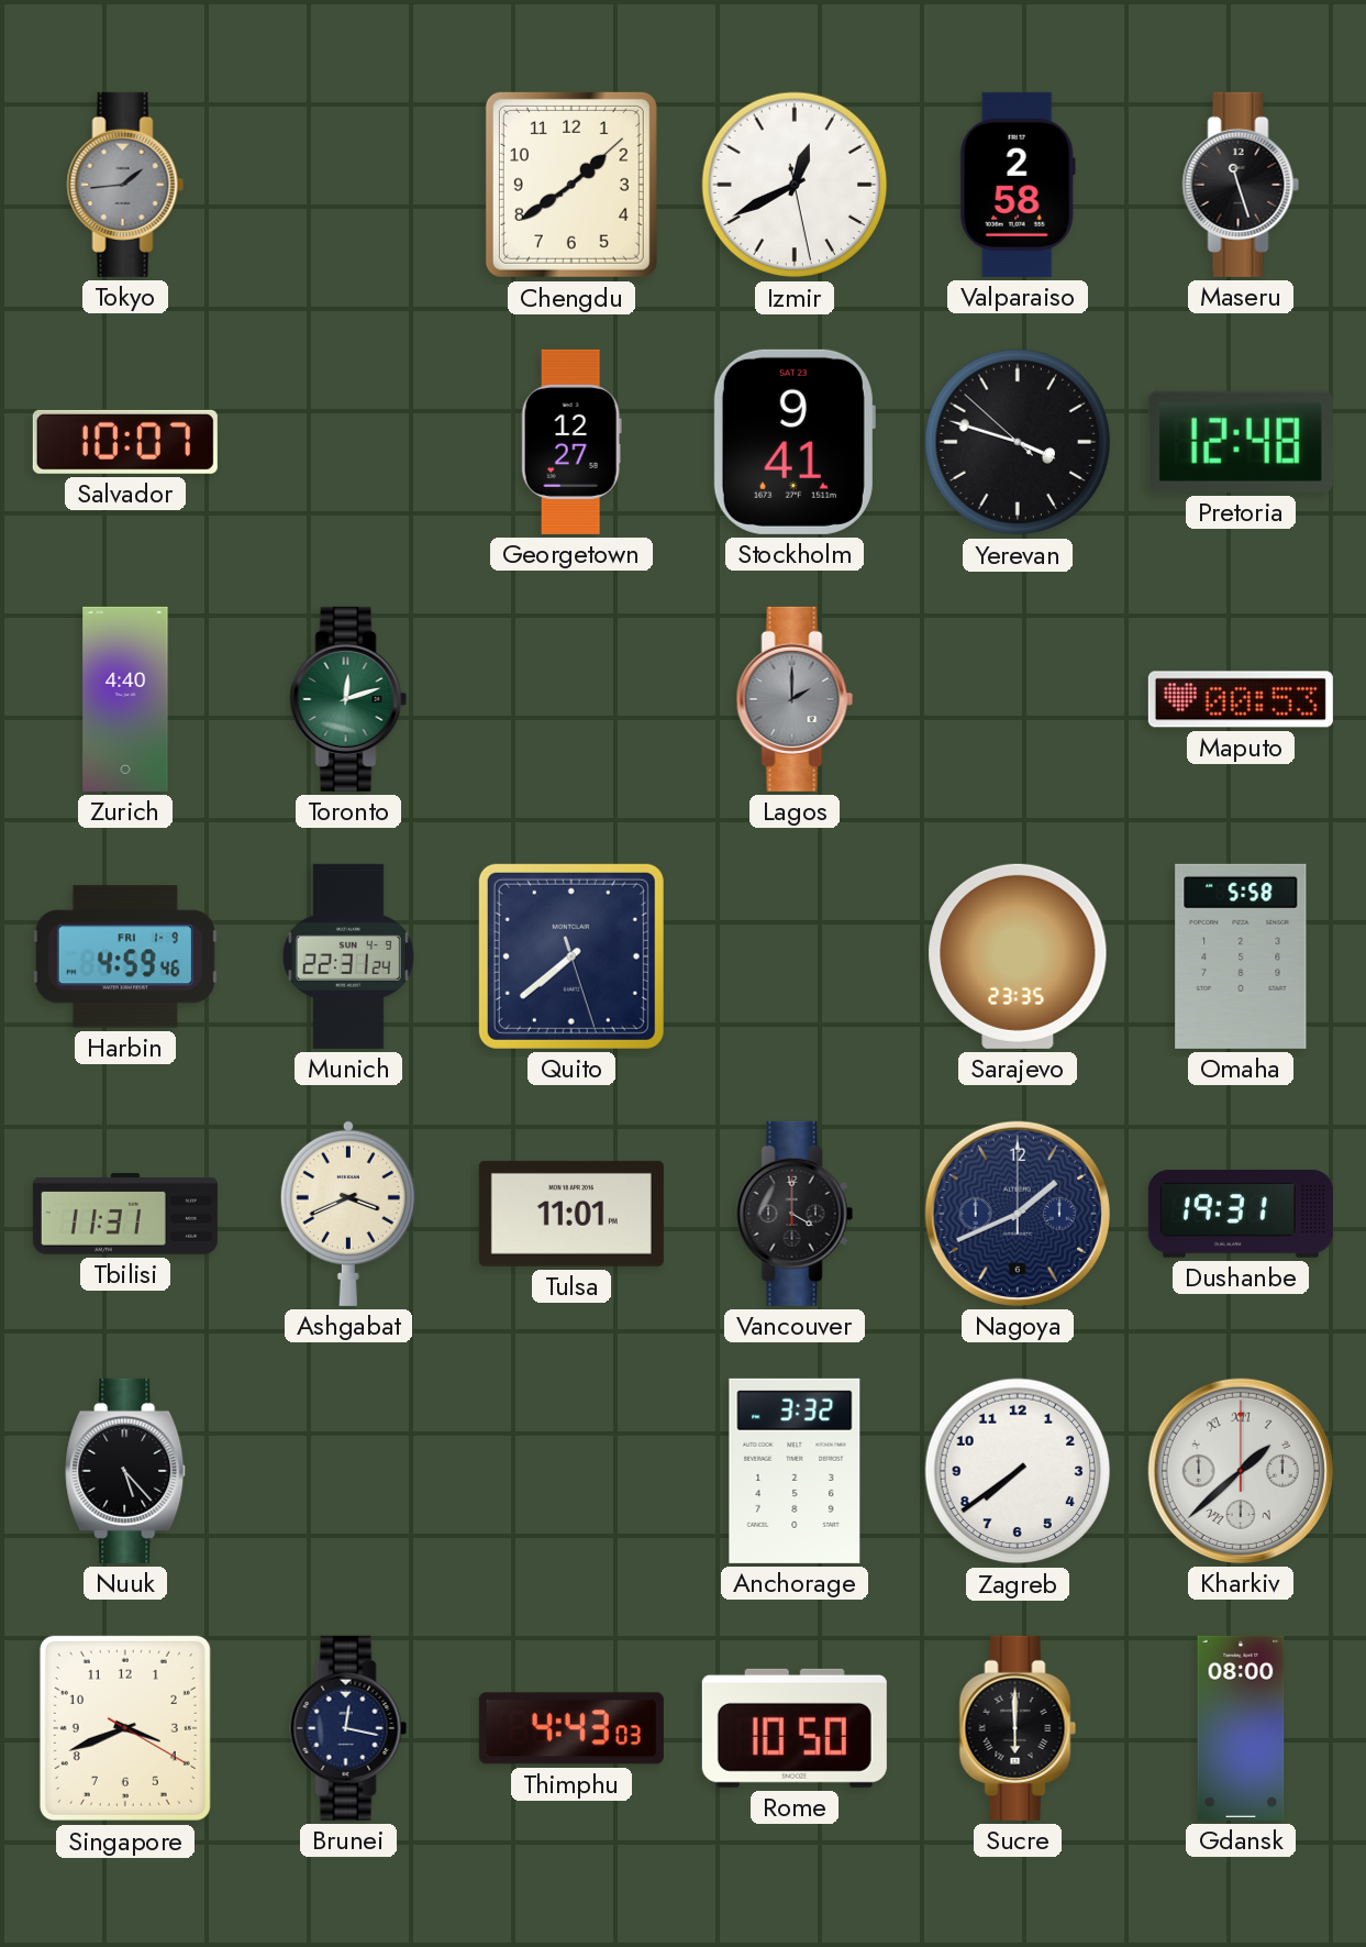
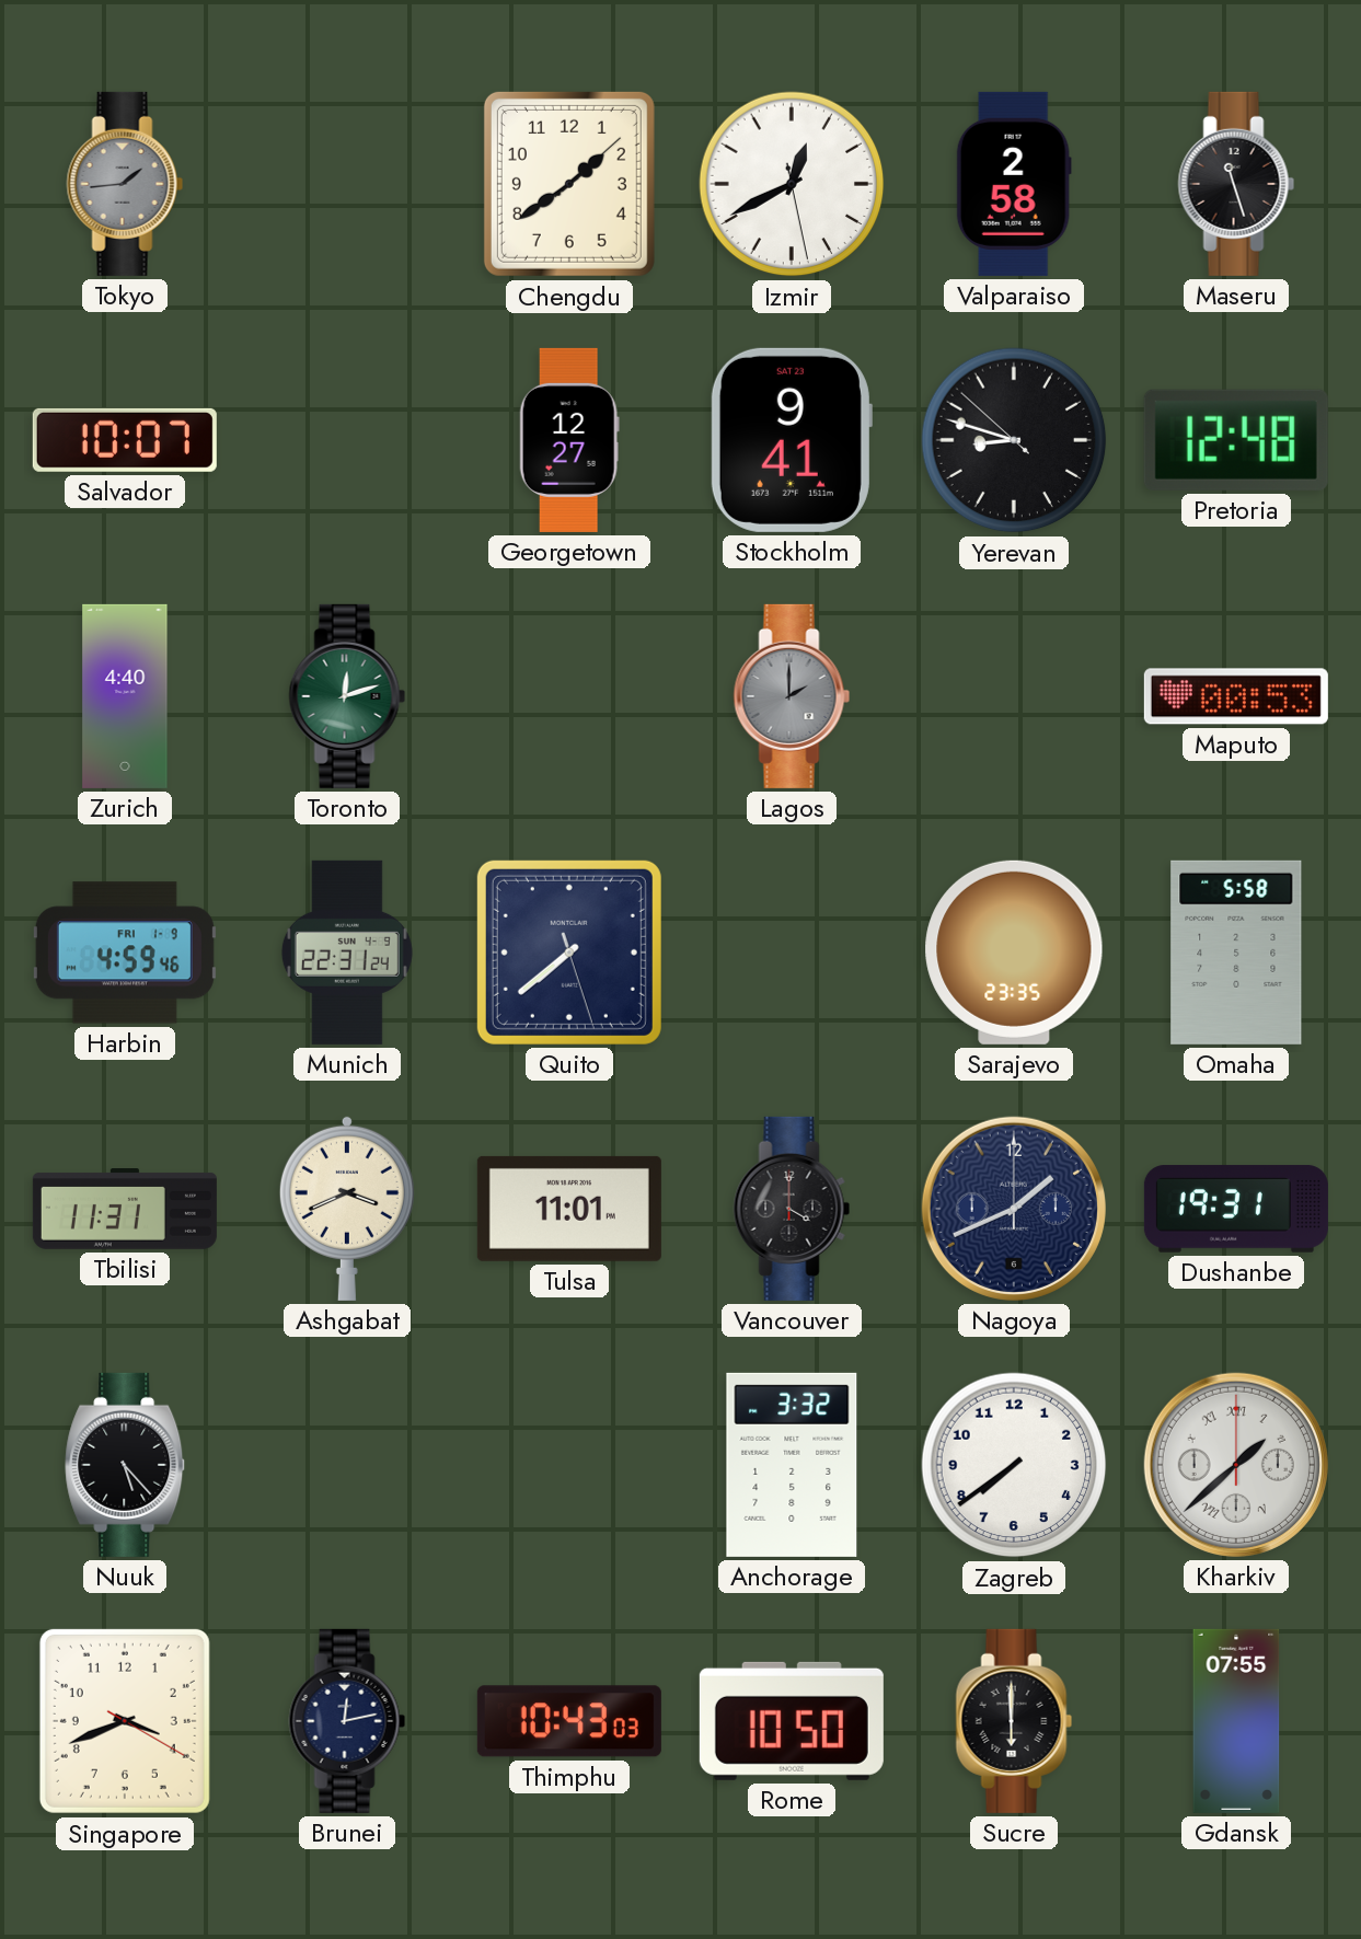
Yerevan: 3:47 -> 8:47 (1014, 440)
Brunei: 12:17 -> 12:13 (347, 1721)
Thimphu: 4:43 -> 10:43 (569, 1721)
Gdansk: 08:00 -> 07:55 (1236, 1721)
